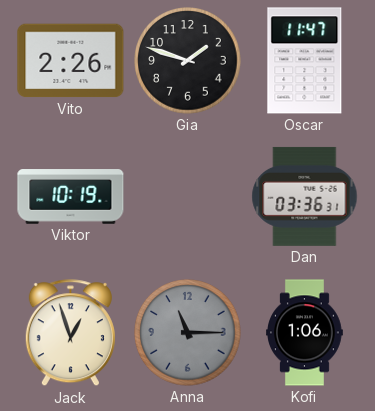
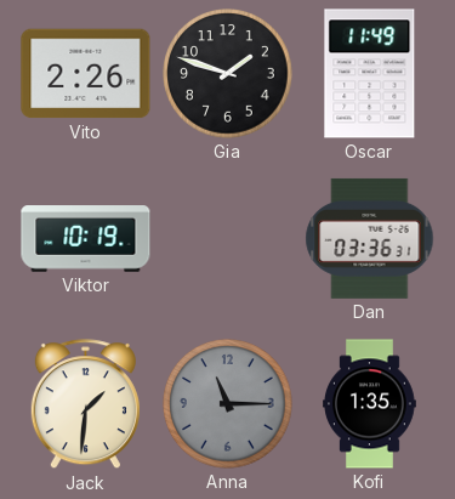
Oscar: 11:47 -> 11:49 (370, 74)
Jack: 12:57 -> 1:31 (85, 404)
Kofi: 1:06 -> 1:35 (370, 404)
